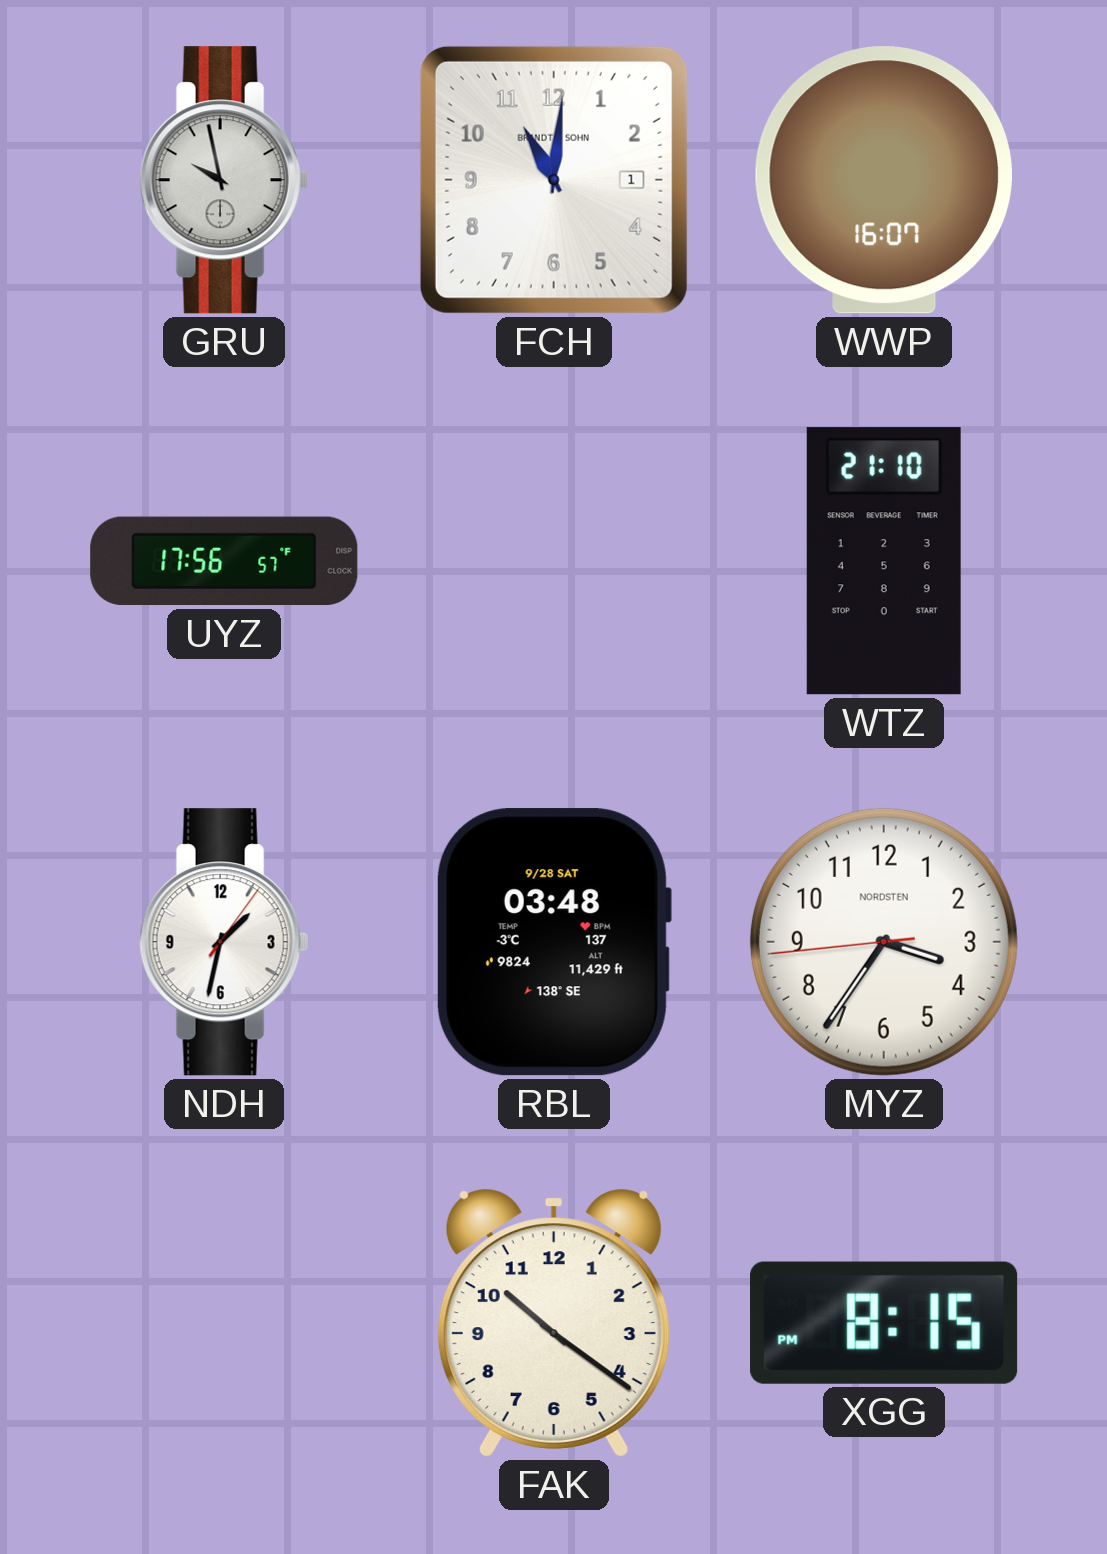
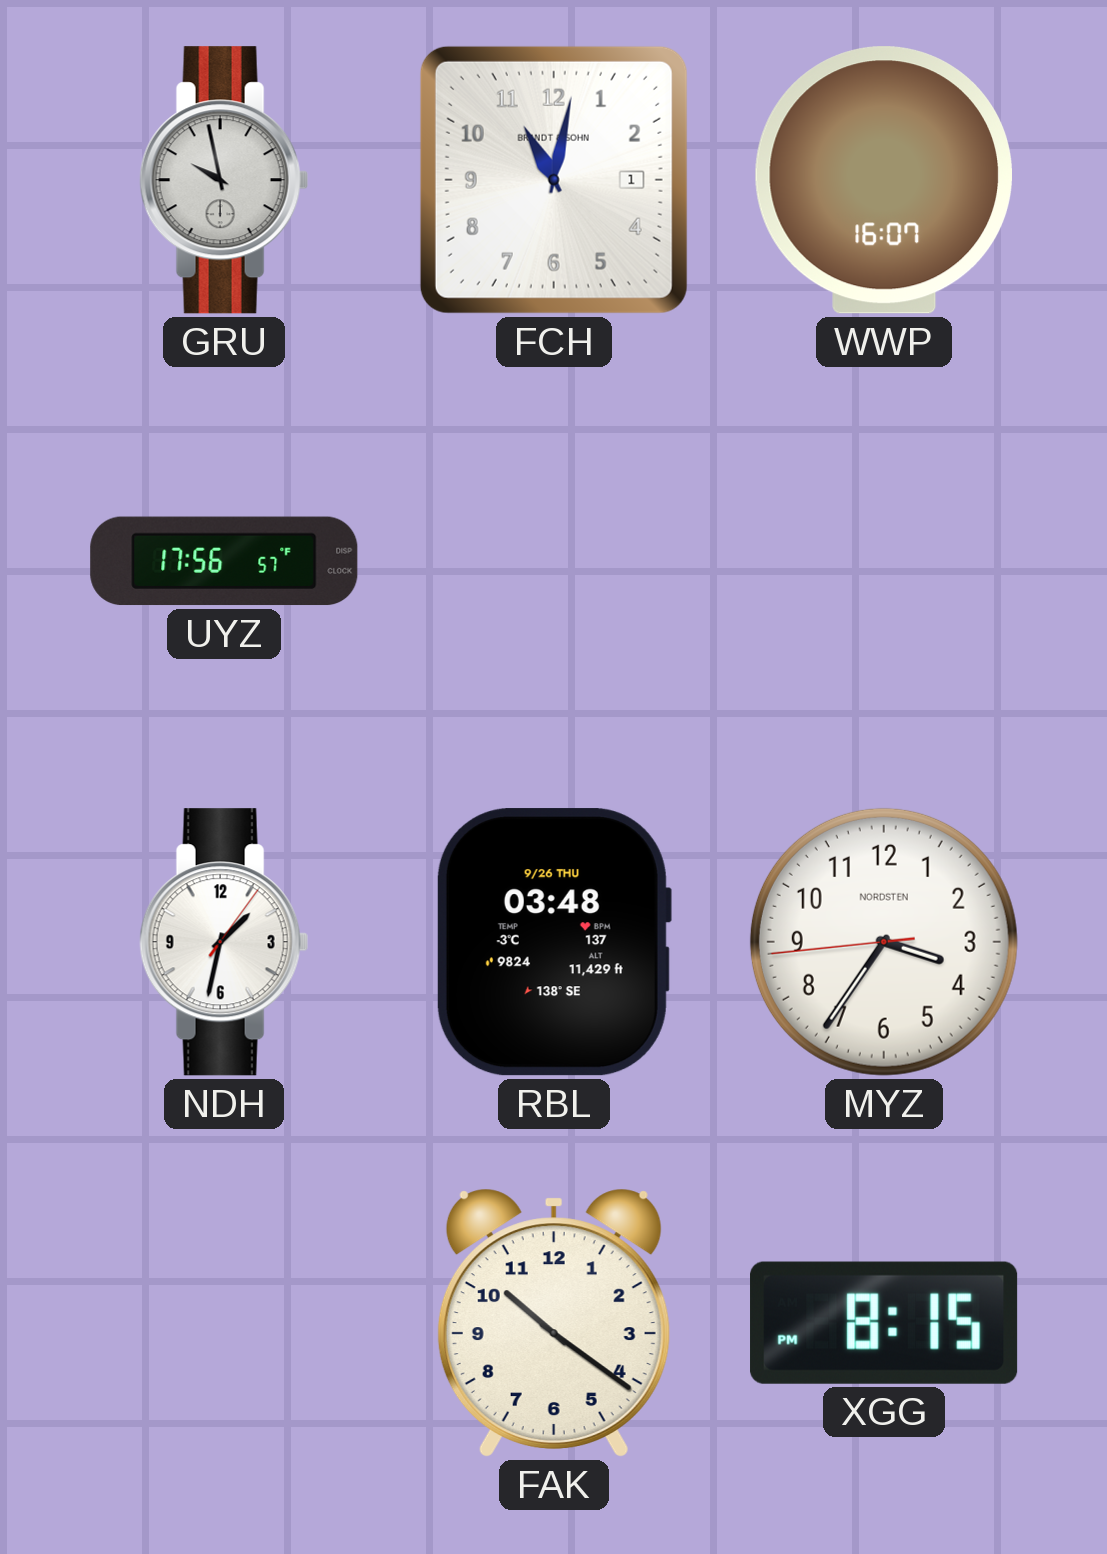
FCH: 11:01 -> 11:02 (554, 180)
WTZ: 21:10 -> none (884, 561)
RBL date: 9/28 SAT -> 9/26 THU (553, 942)
